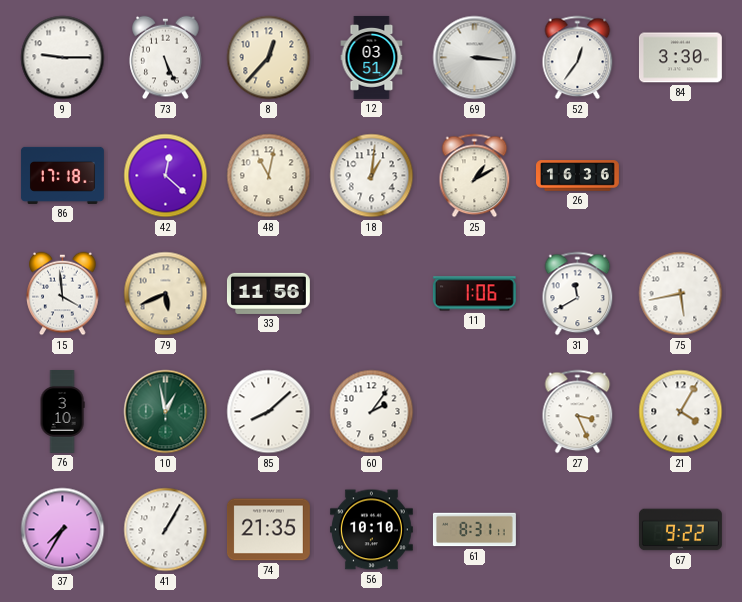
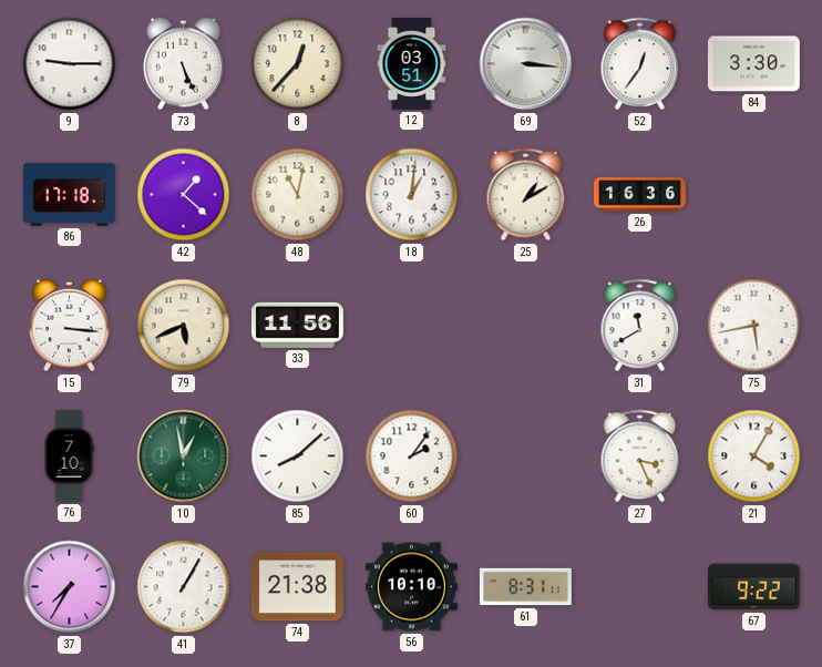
42: 12:22 -> 1:22 (184, 195)
15: 3:59 -> 3:16 (70, 326)
11: 1:06 -> none (474, 294)
76: 3:10 -> 7:10 (69, 456)
74: 21:35 -> 21:38 (297, 587)
